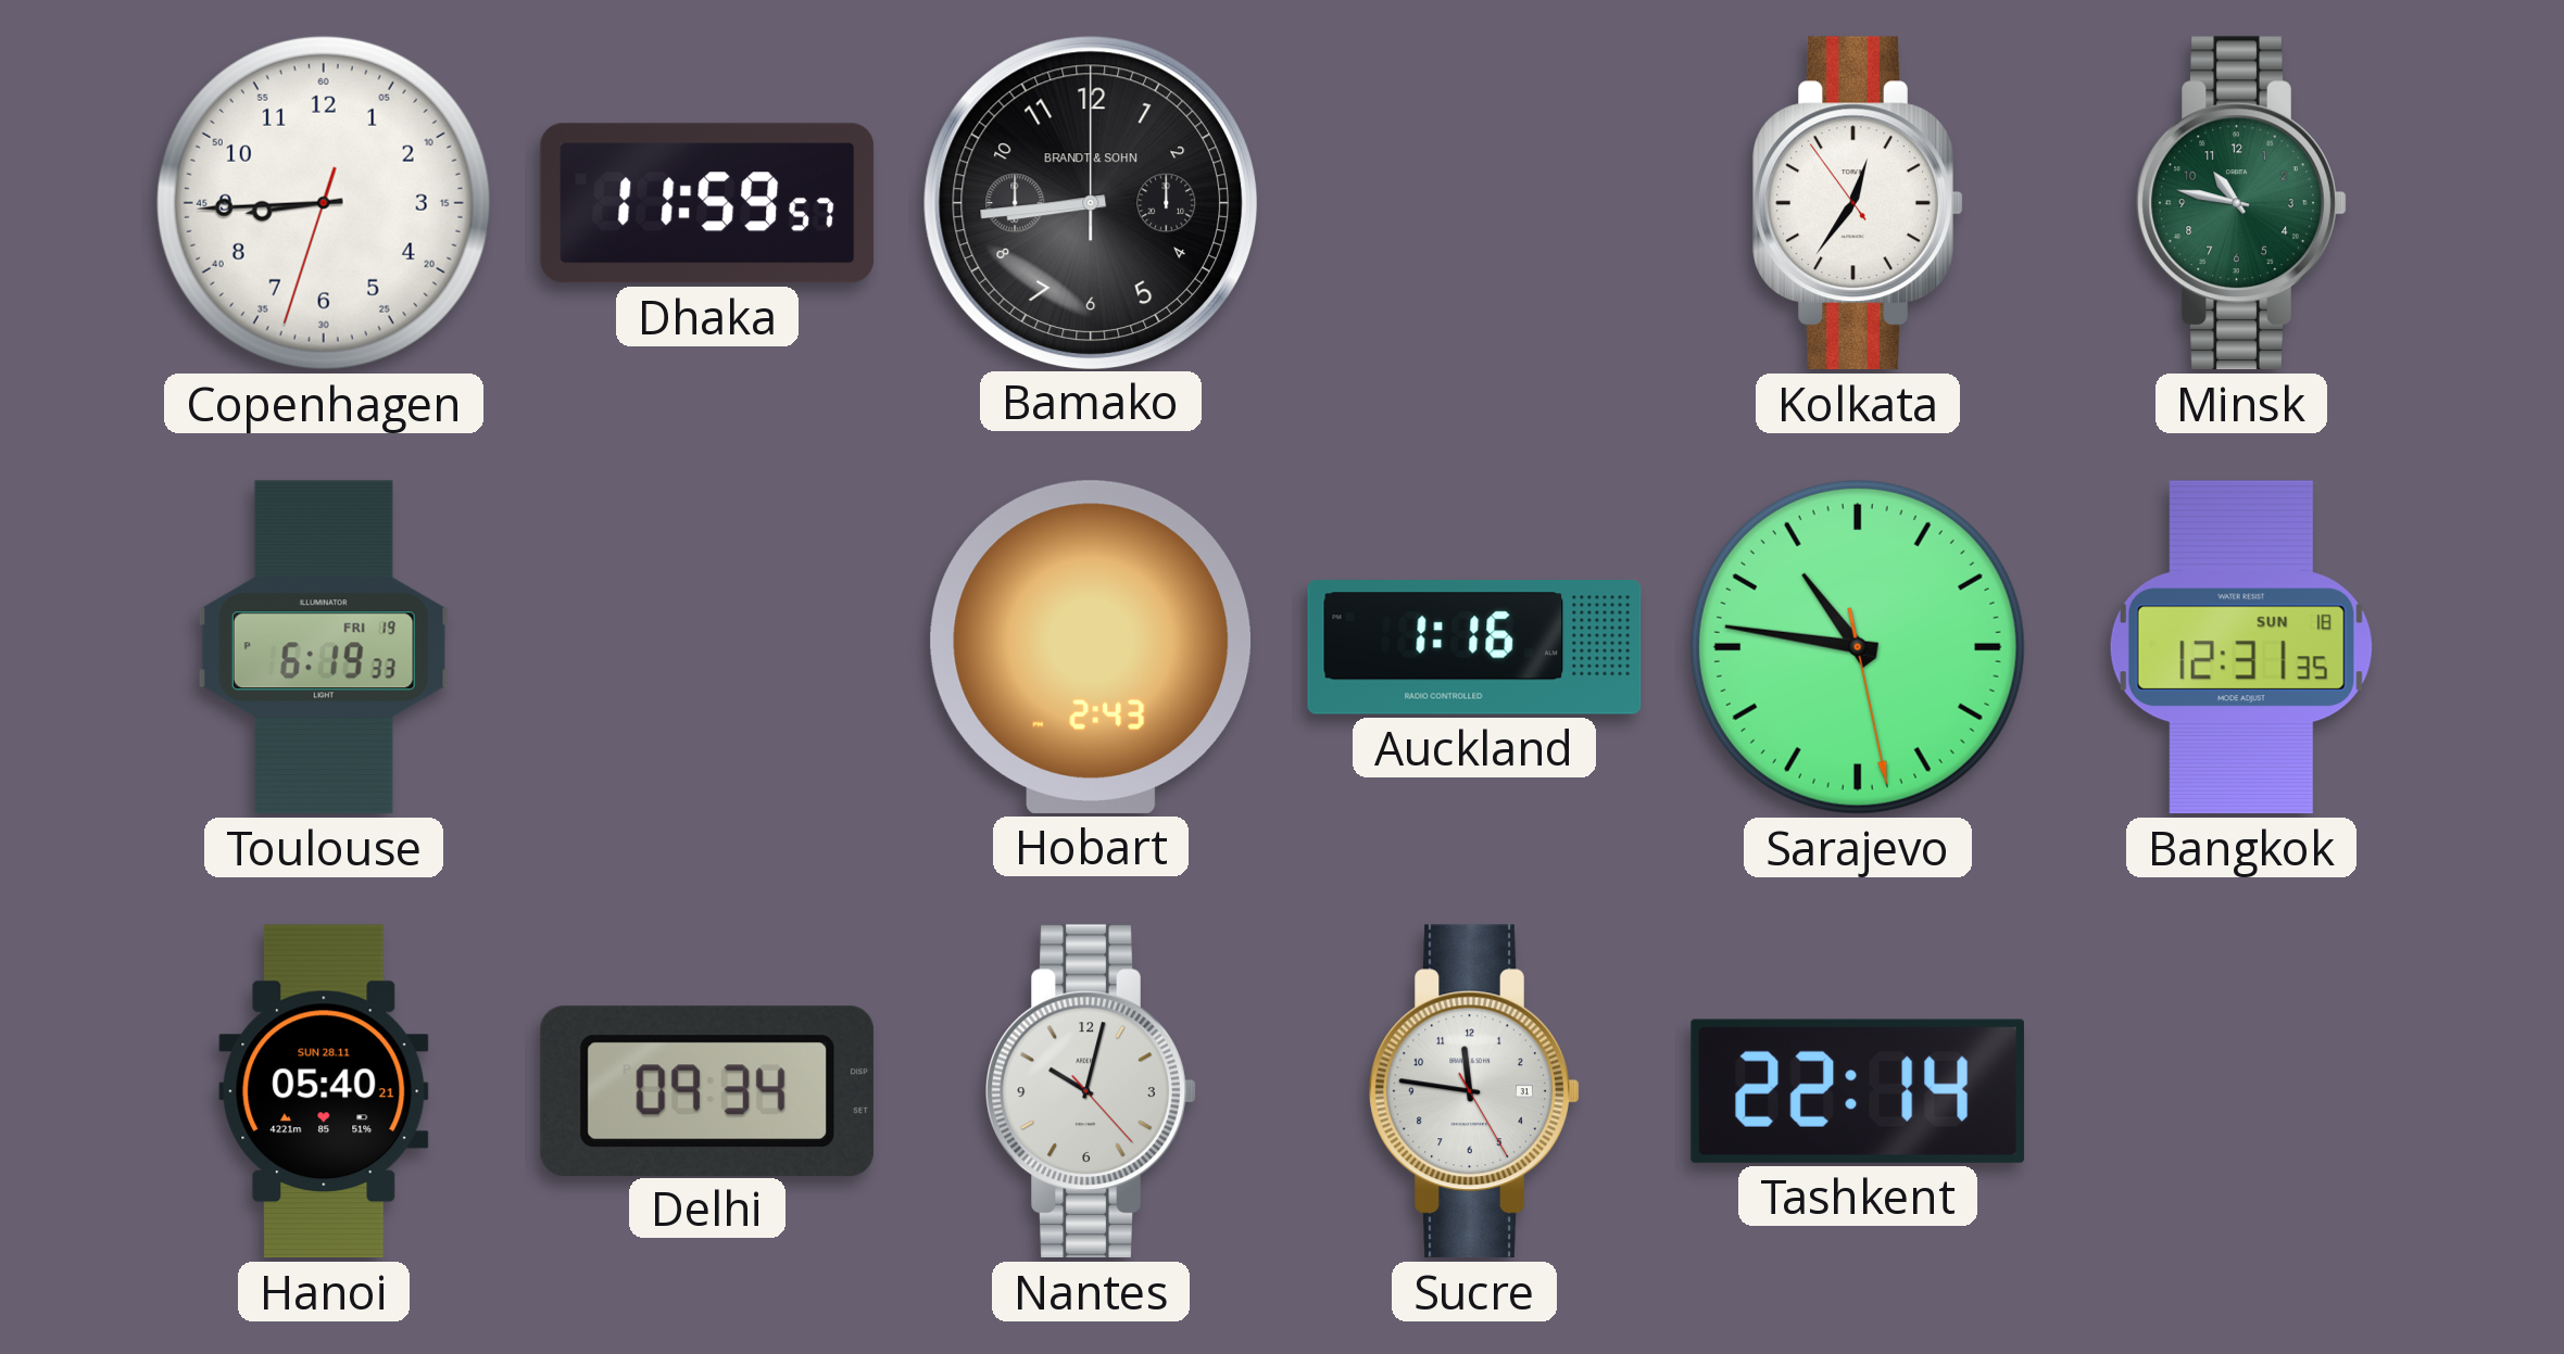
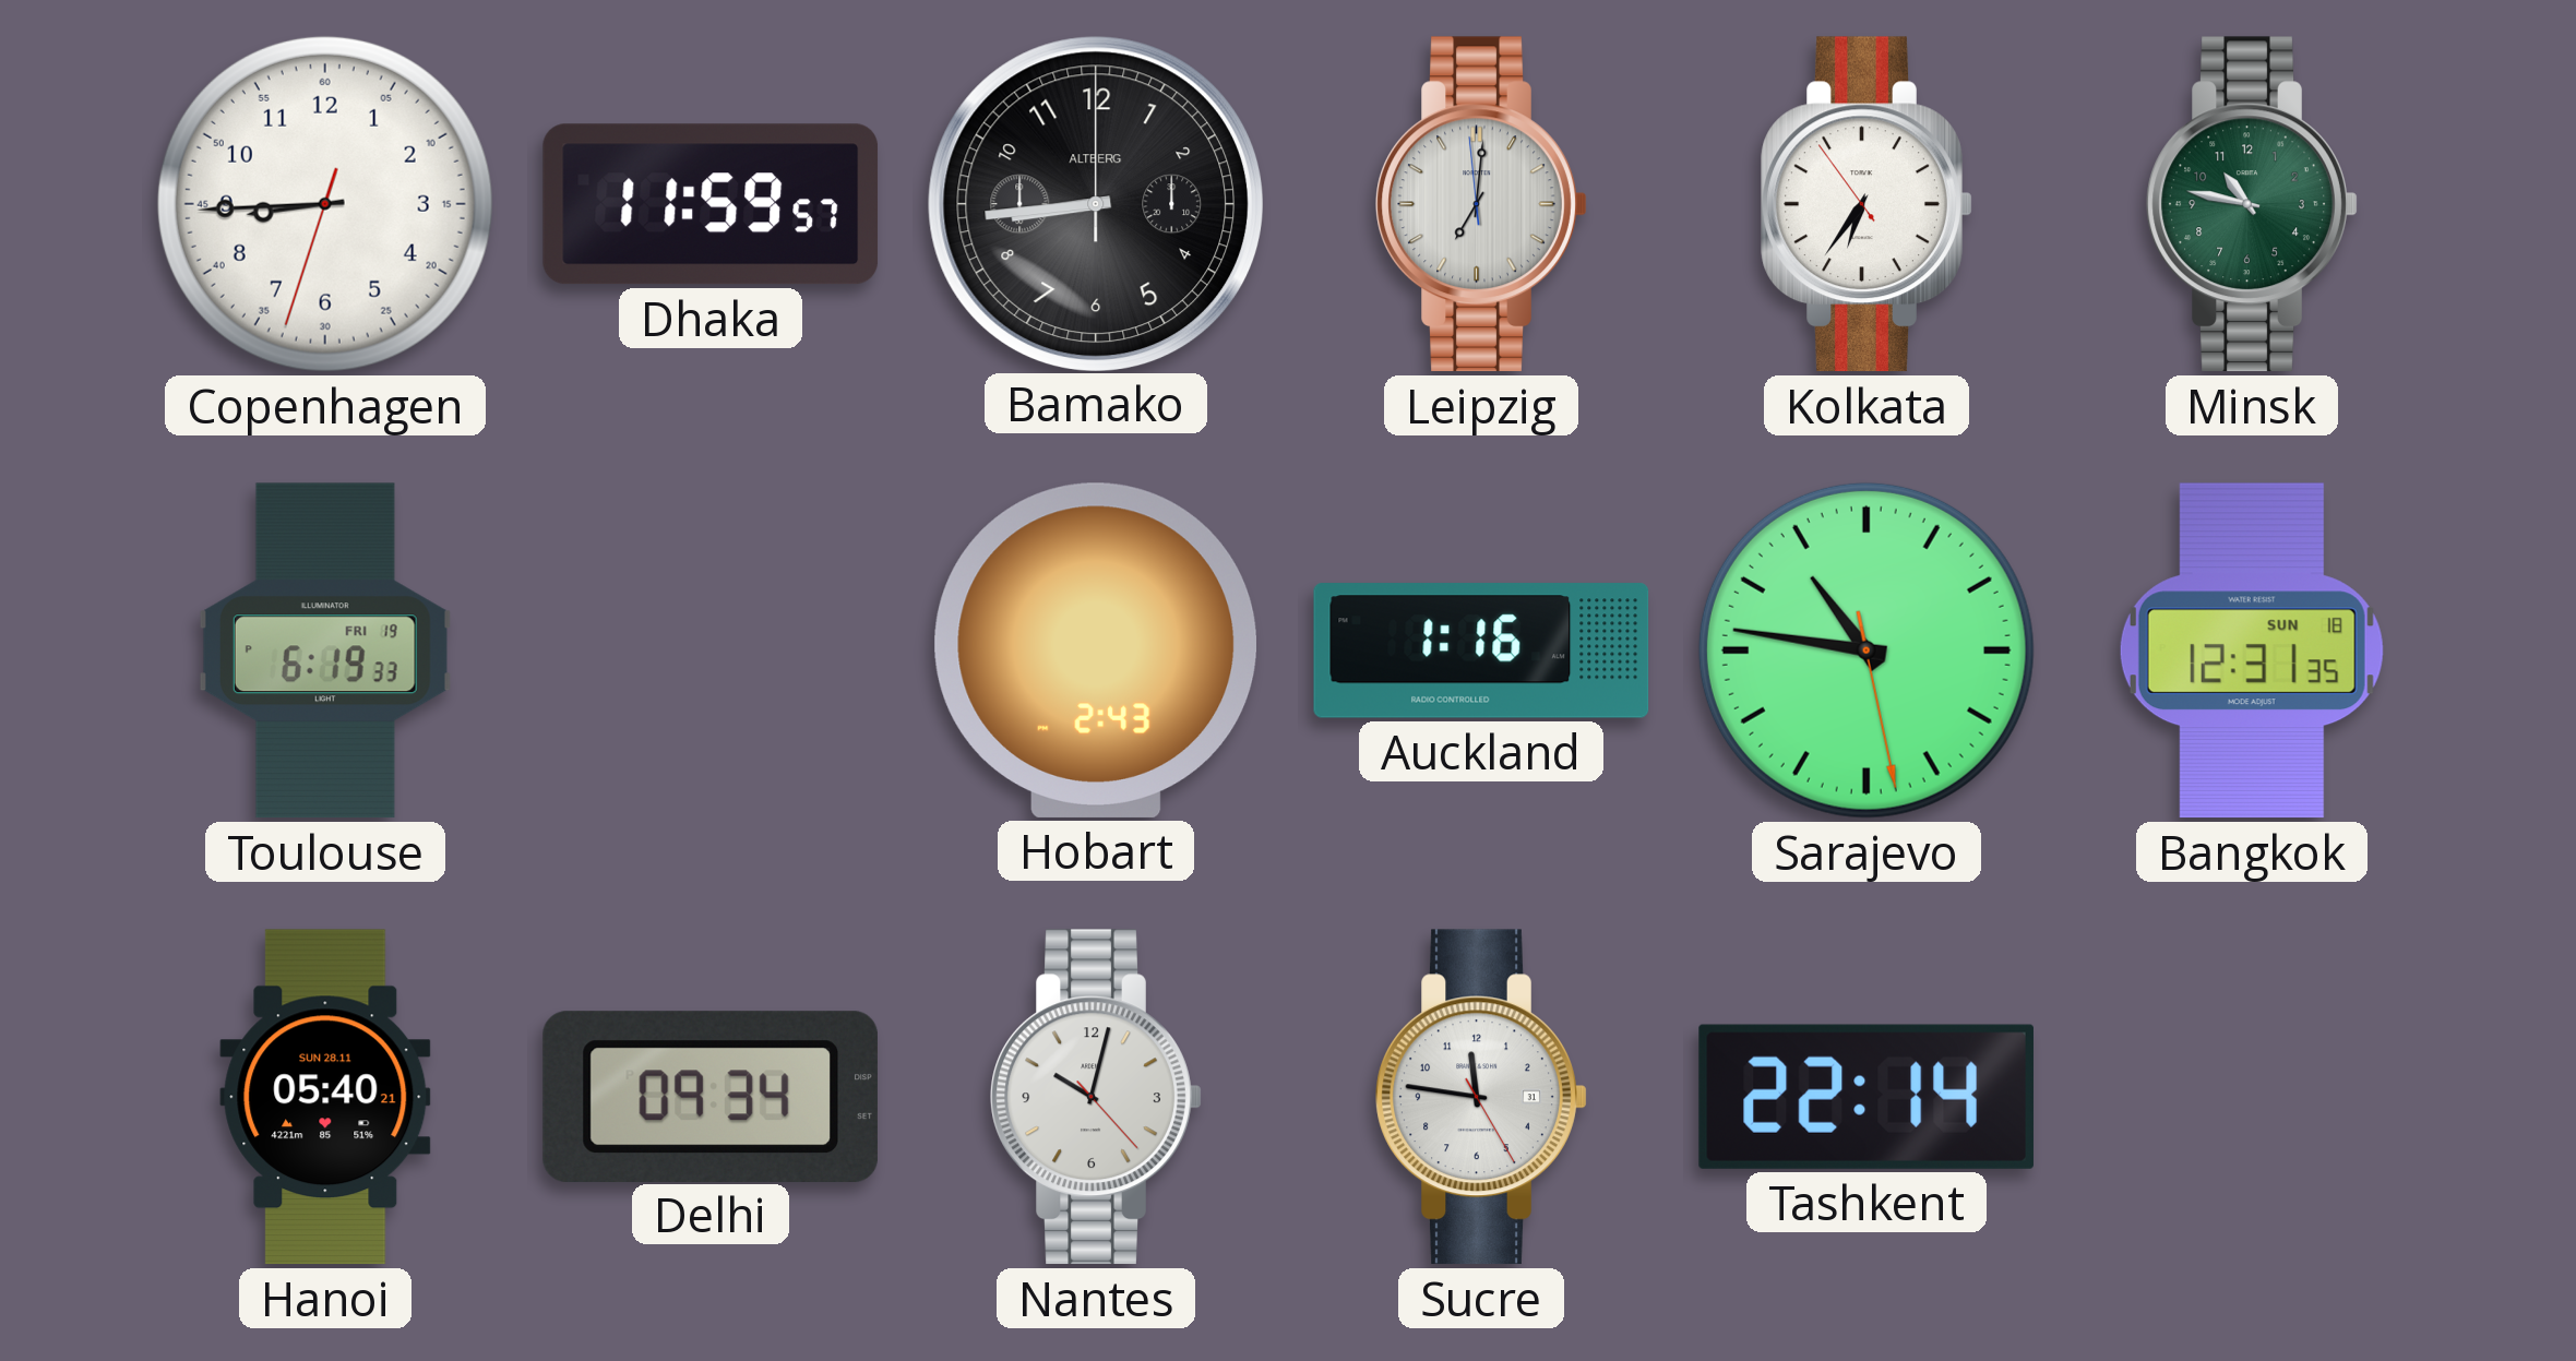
Bamako brand: BRANDT & SOHN -> ALTBERG (1095, 203)
Leipzig: none -> 7:00 (1481, 204)
Kolkata: 12:35 -> 6:35 (1867, 204)
